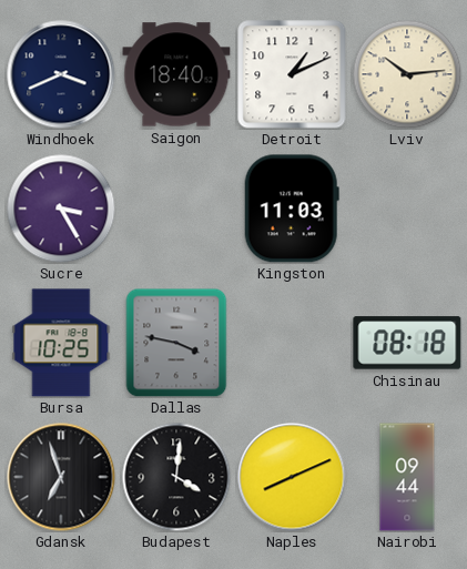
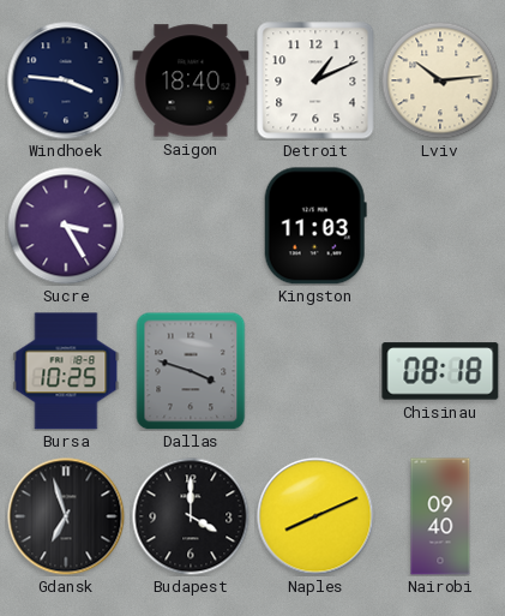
Windhoek: 3:41 -> 3:46 (66, 80)
Dallas: 3:47 -> 3:48 (191, 371)
Budapest: 4:01 -> 4:00 (191, 516)
Nairobi: 09:44 -> 09:40 (440, 516)
